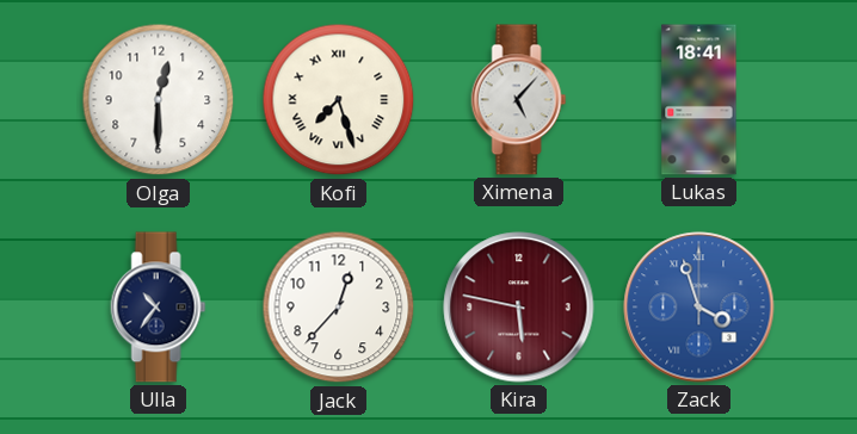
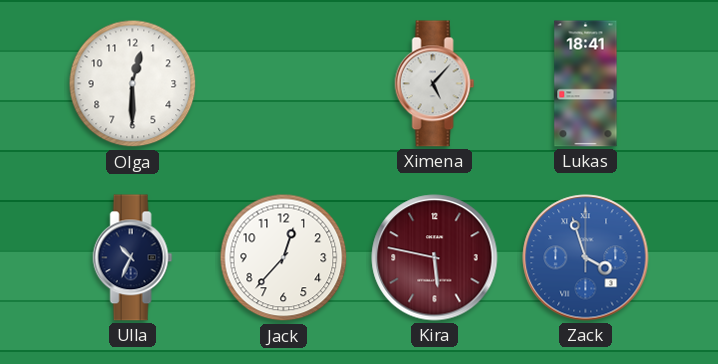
Kofi: 7:27 -> none (339, 100)
Ulla: 10:36 -> 10:34 (133, 258)
